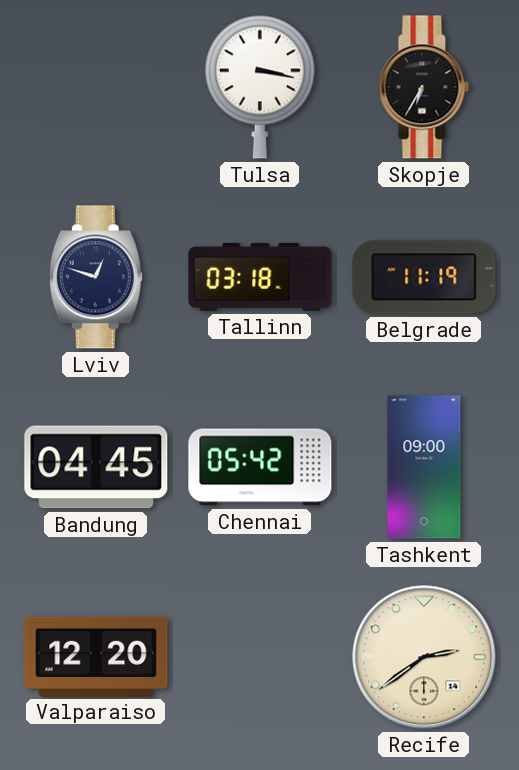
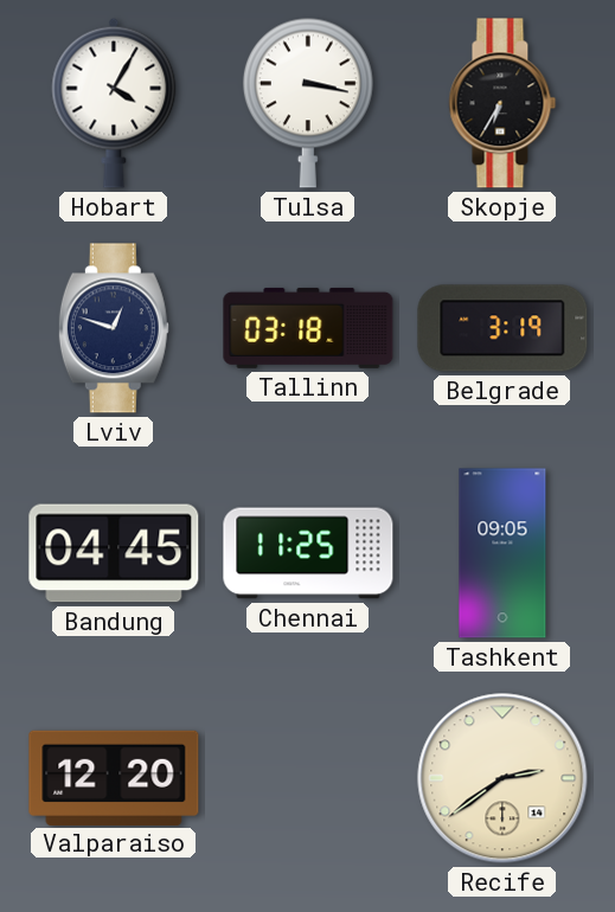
Hobart: none -> 4:05 (114, 103)
Belgrade: 11:19 -> 3:19 (502, 328)
Chennai: 05:42 -> 11:25 (308, 553)
Tashkent: 09:00 -> 09:05 (502, 553)
